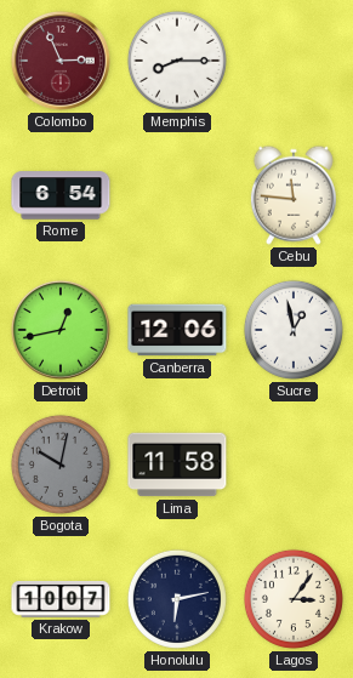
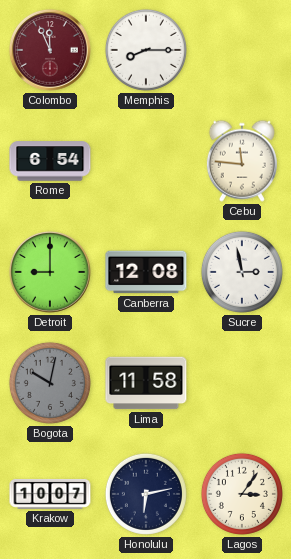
Colombo: 2:56 -> 11:56 (50, 50)
Detroit: 12:43 -> 9:00 (50, 272)
Canberra: 12:06 -> 12:08 (146, 272)
Sucre: 12:58 -> 2:58 (242, 272)
